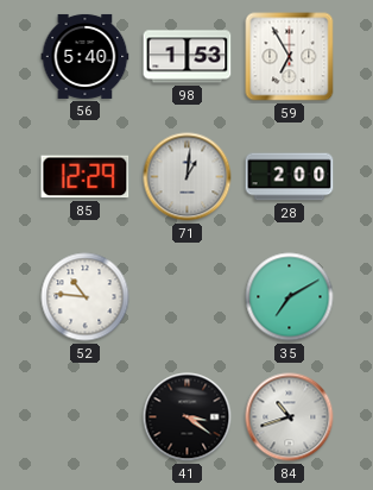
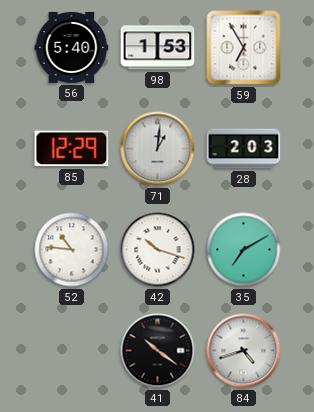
28: 2:00 -> 2:03 (244, 149)
42: none -> 10:18 (158, 250)
41: 3:21 -> 10:21 (158, 351)
84: 10:42 -> 4:42 (244, 351)
